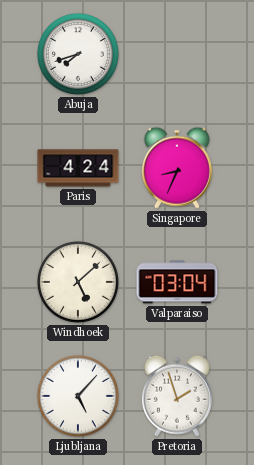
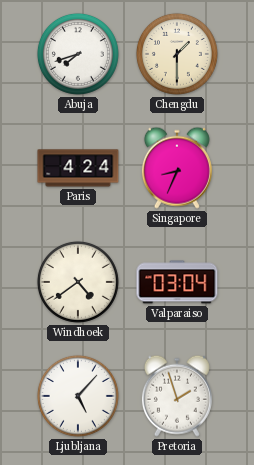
Chengdu: none -> 1:30 (177, 54)
Windhoek: 5:08 -> 4:39 (78, 282)
